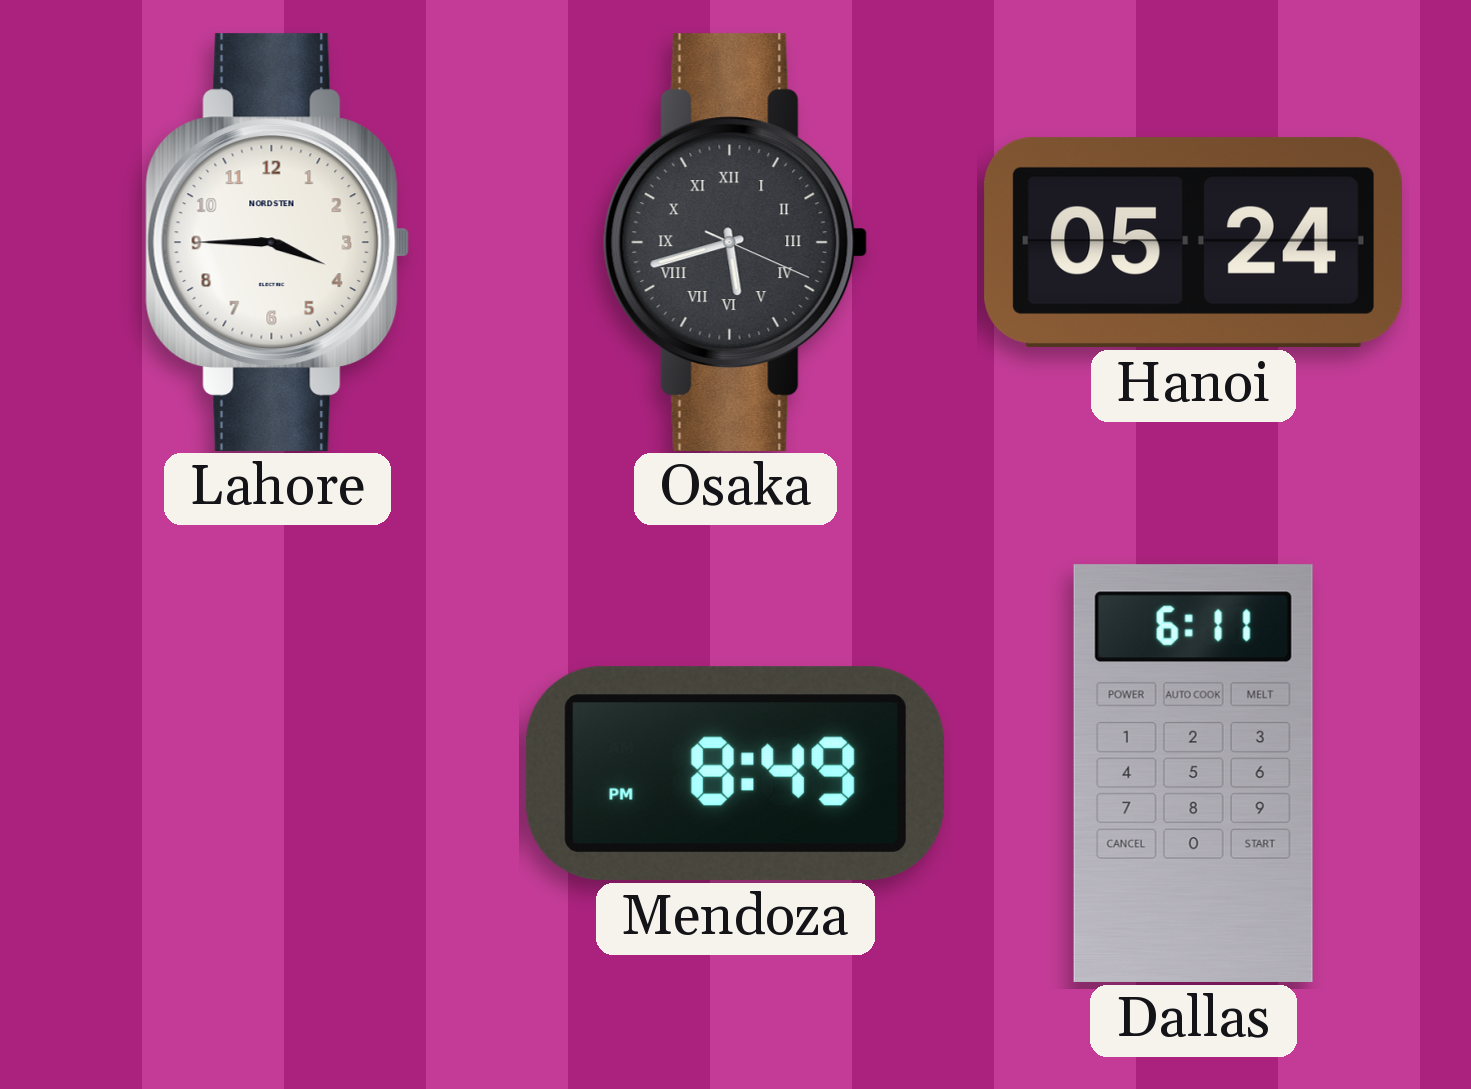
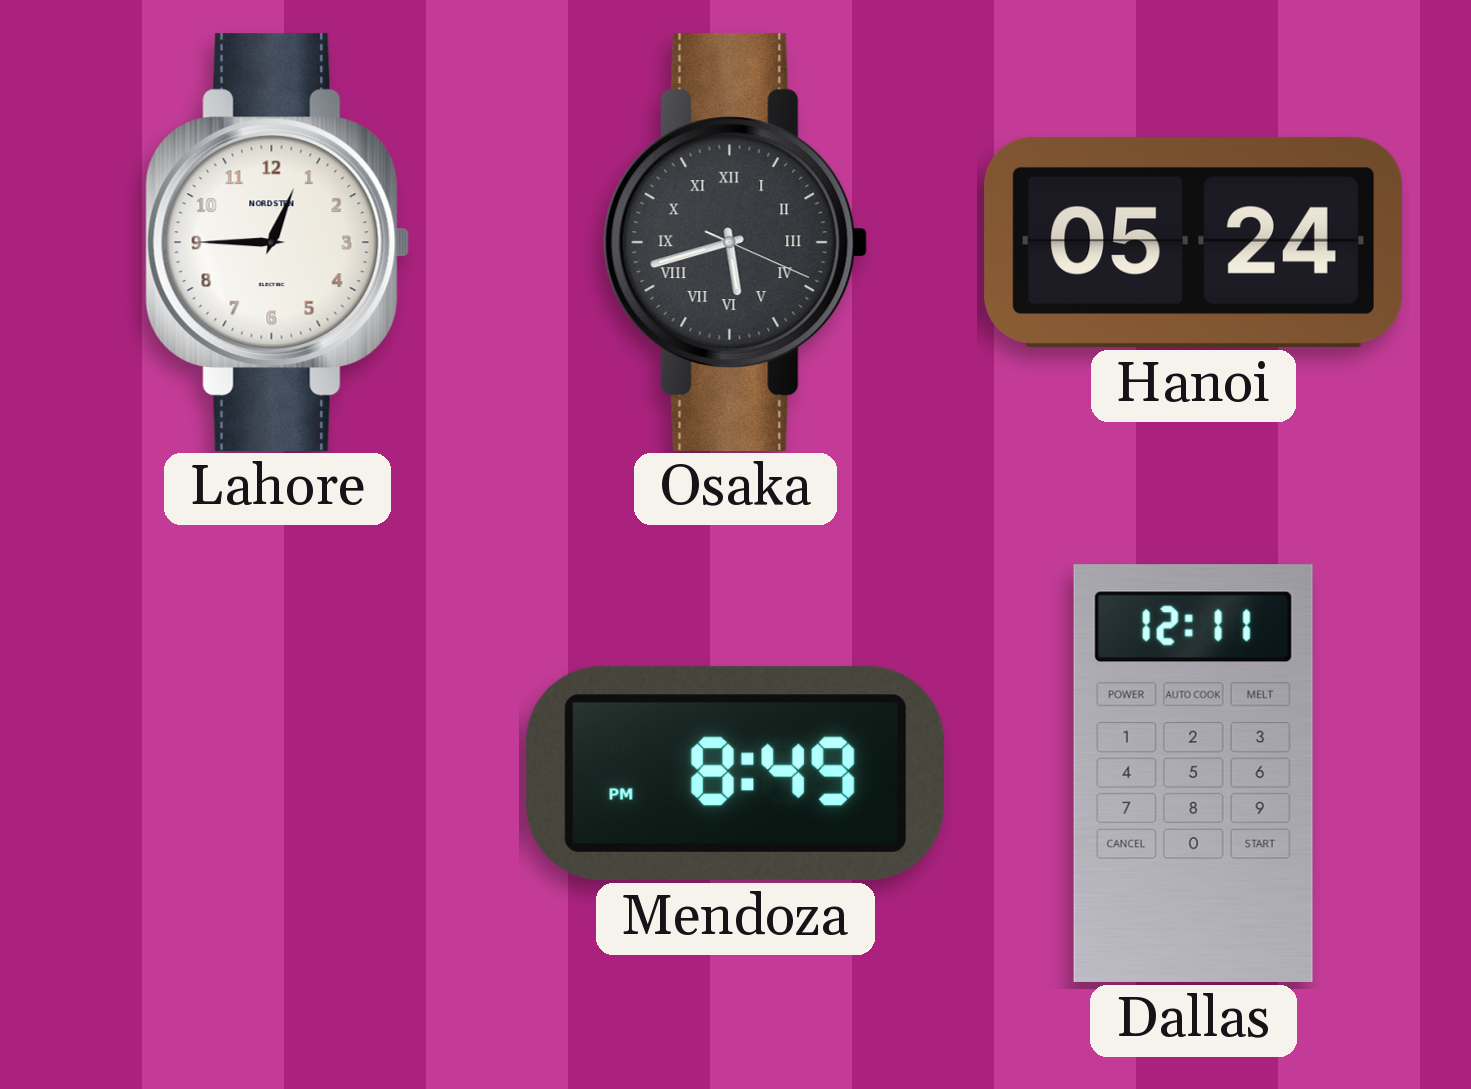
Lahore: 3:45 -> 12:45 (278, 242)
Dallas: 6:11 -> 12:11 (1193, 773)
